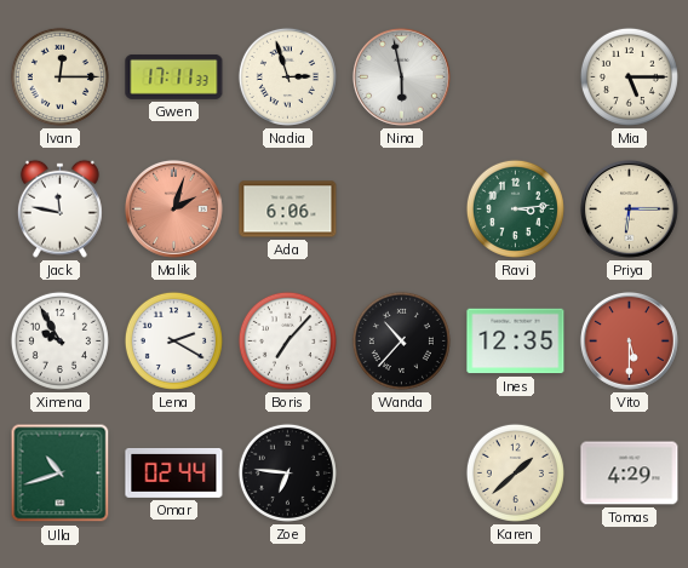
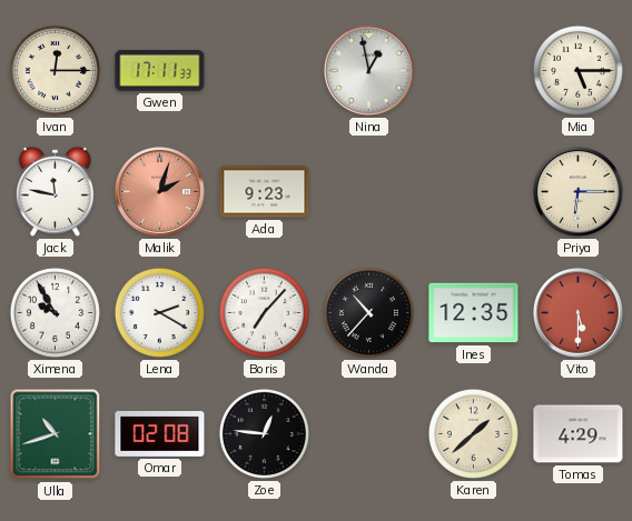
Nadia: 2:57 -> none (287, 76)
Nina: 5:58 -> 12:58 (368, 70)
Ada: 6:06 -> 9:23 (265, 192)
Ravi: 3:14 -> none (515, 208)
Omar: 02:44 -> 02:08 (160, 433)
Zoe: 6:46 -> 12:46 (264, 433)
